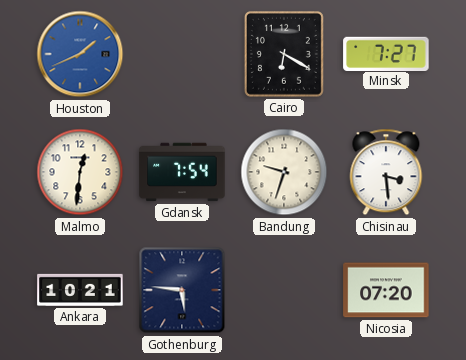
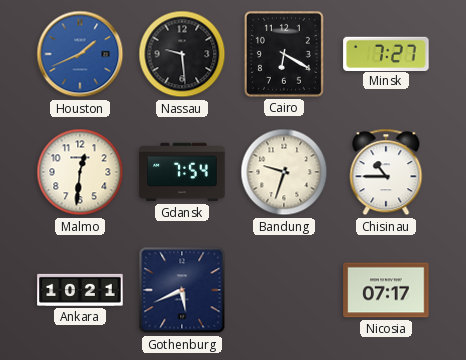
Nassau: none -> 9:29 (182, 54)
Chisinau: 3:29 -> 10:45 (386, 172)
Gothenburg: 5:46 -> 5:41 (182, 290)
Nicosia: 07:20 -> 07:17 (386, 290)
